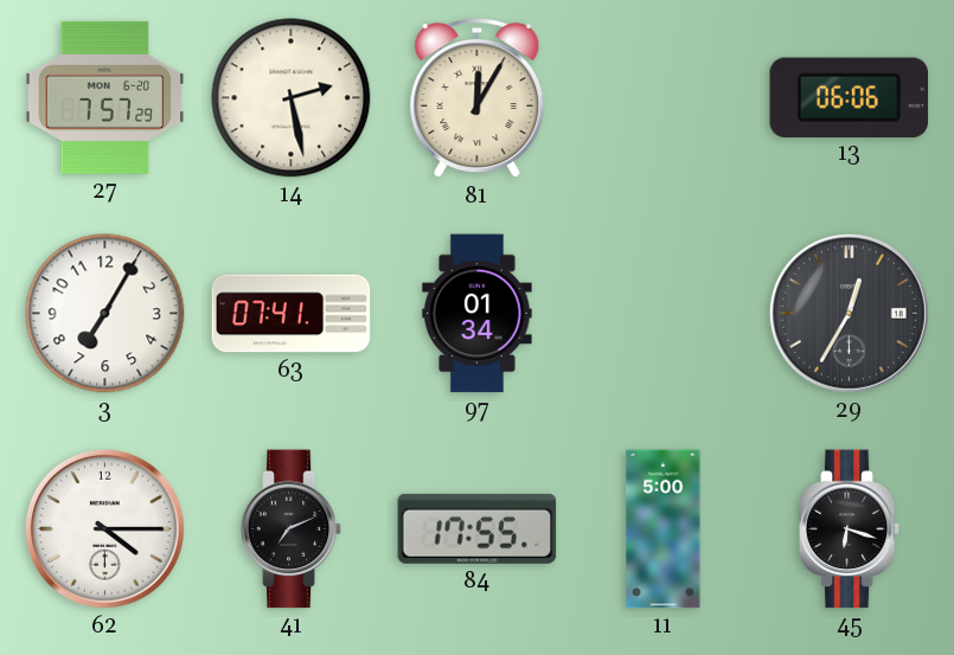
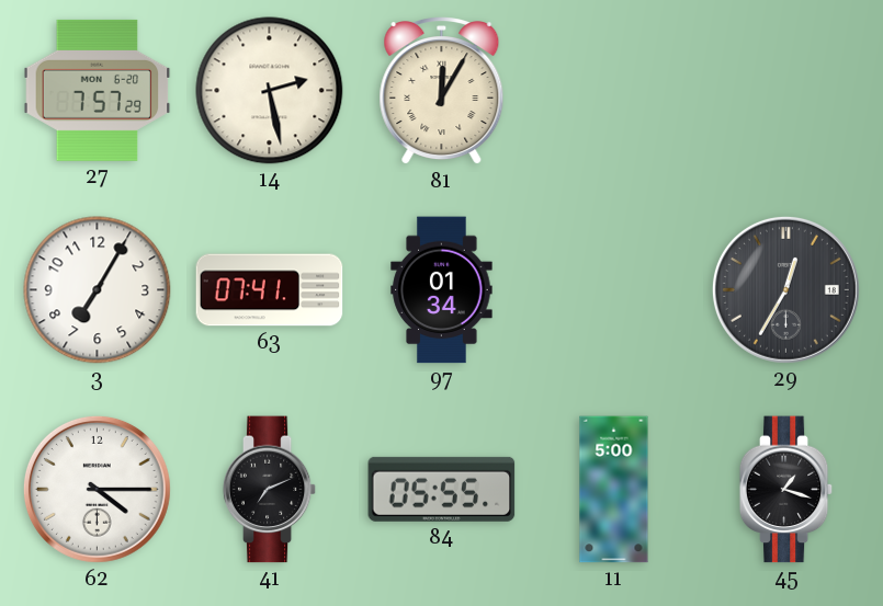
13: 06:06 -> none (850, 97)
84: 17:55 -> 05:55 (442, 489)
45: 6:18 -> 1:18 (786, 490)
